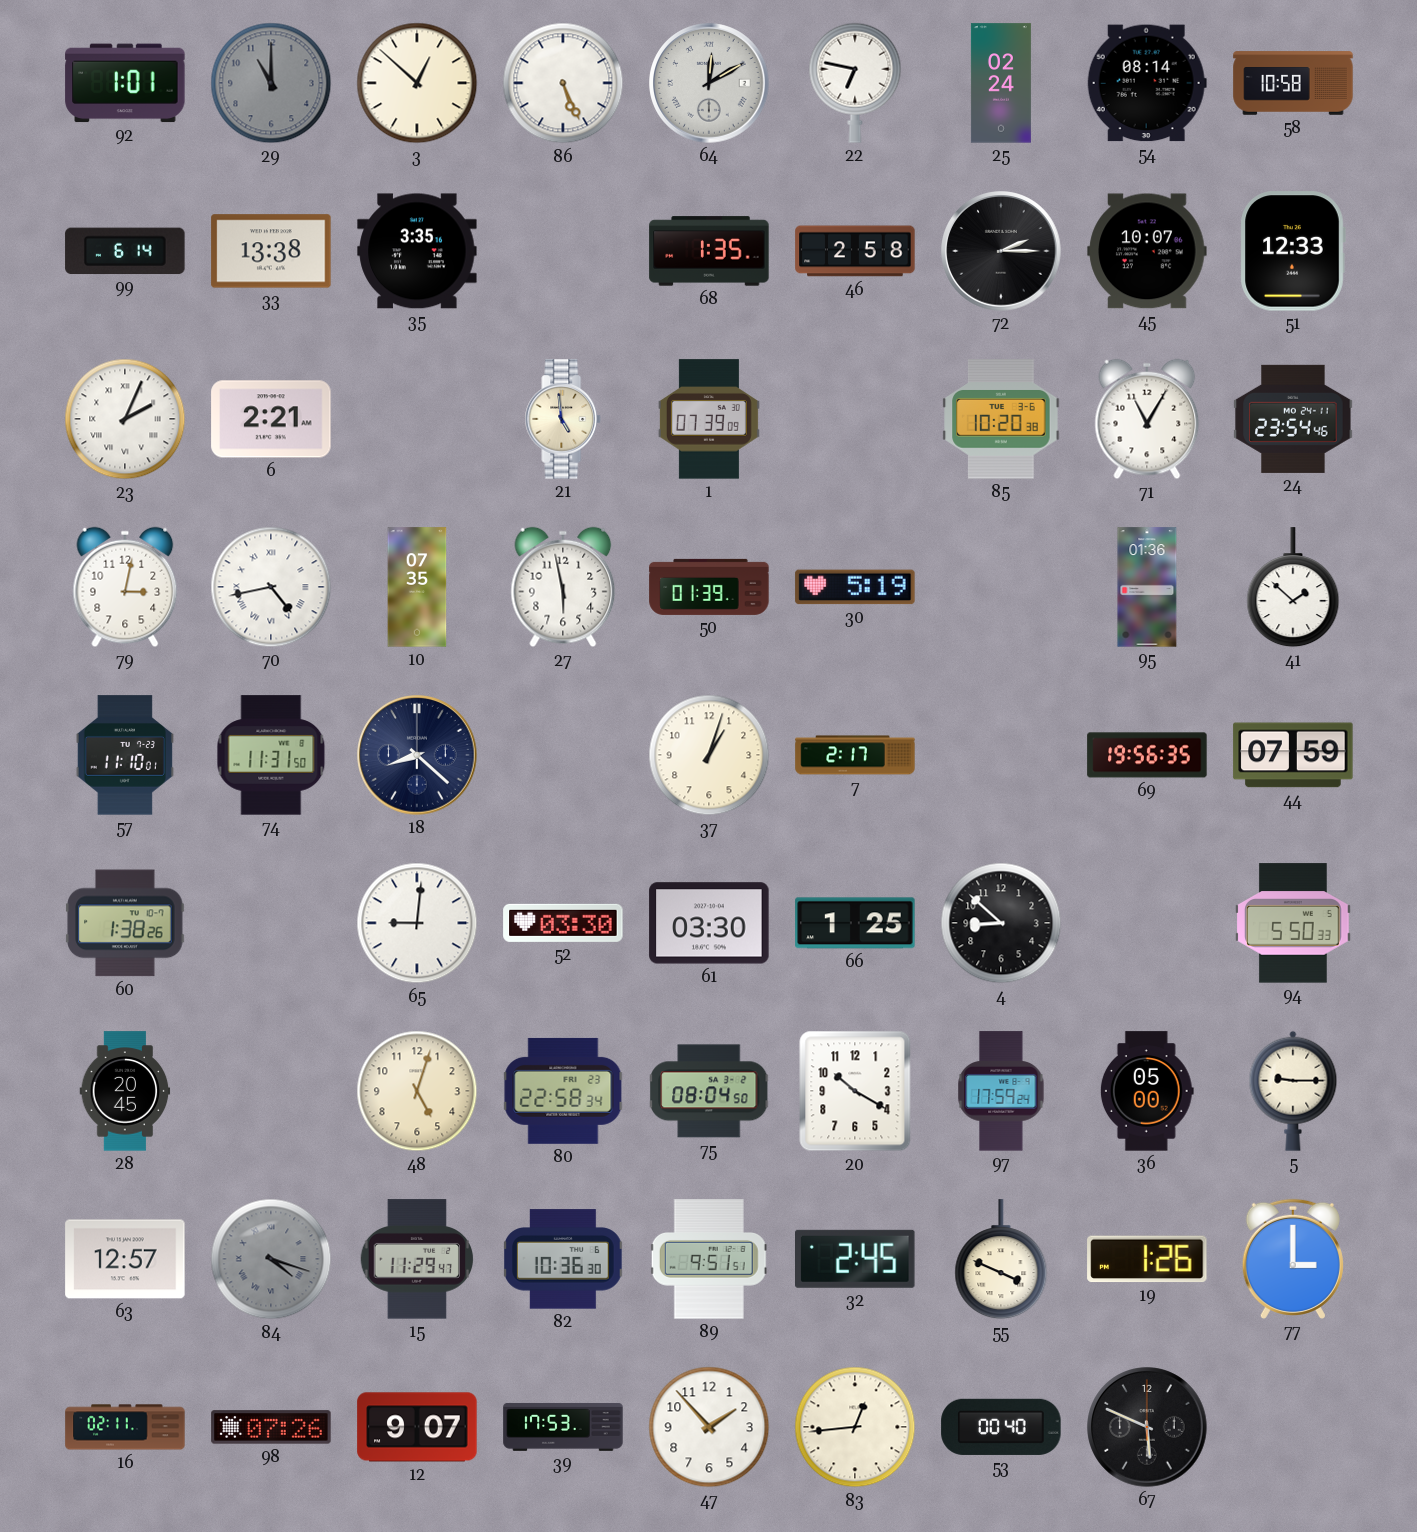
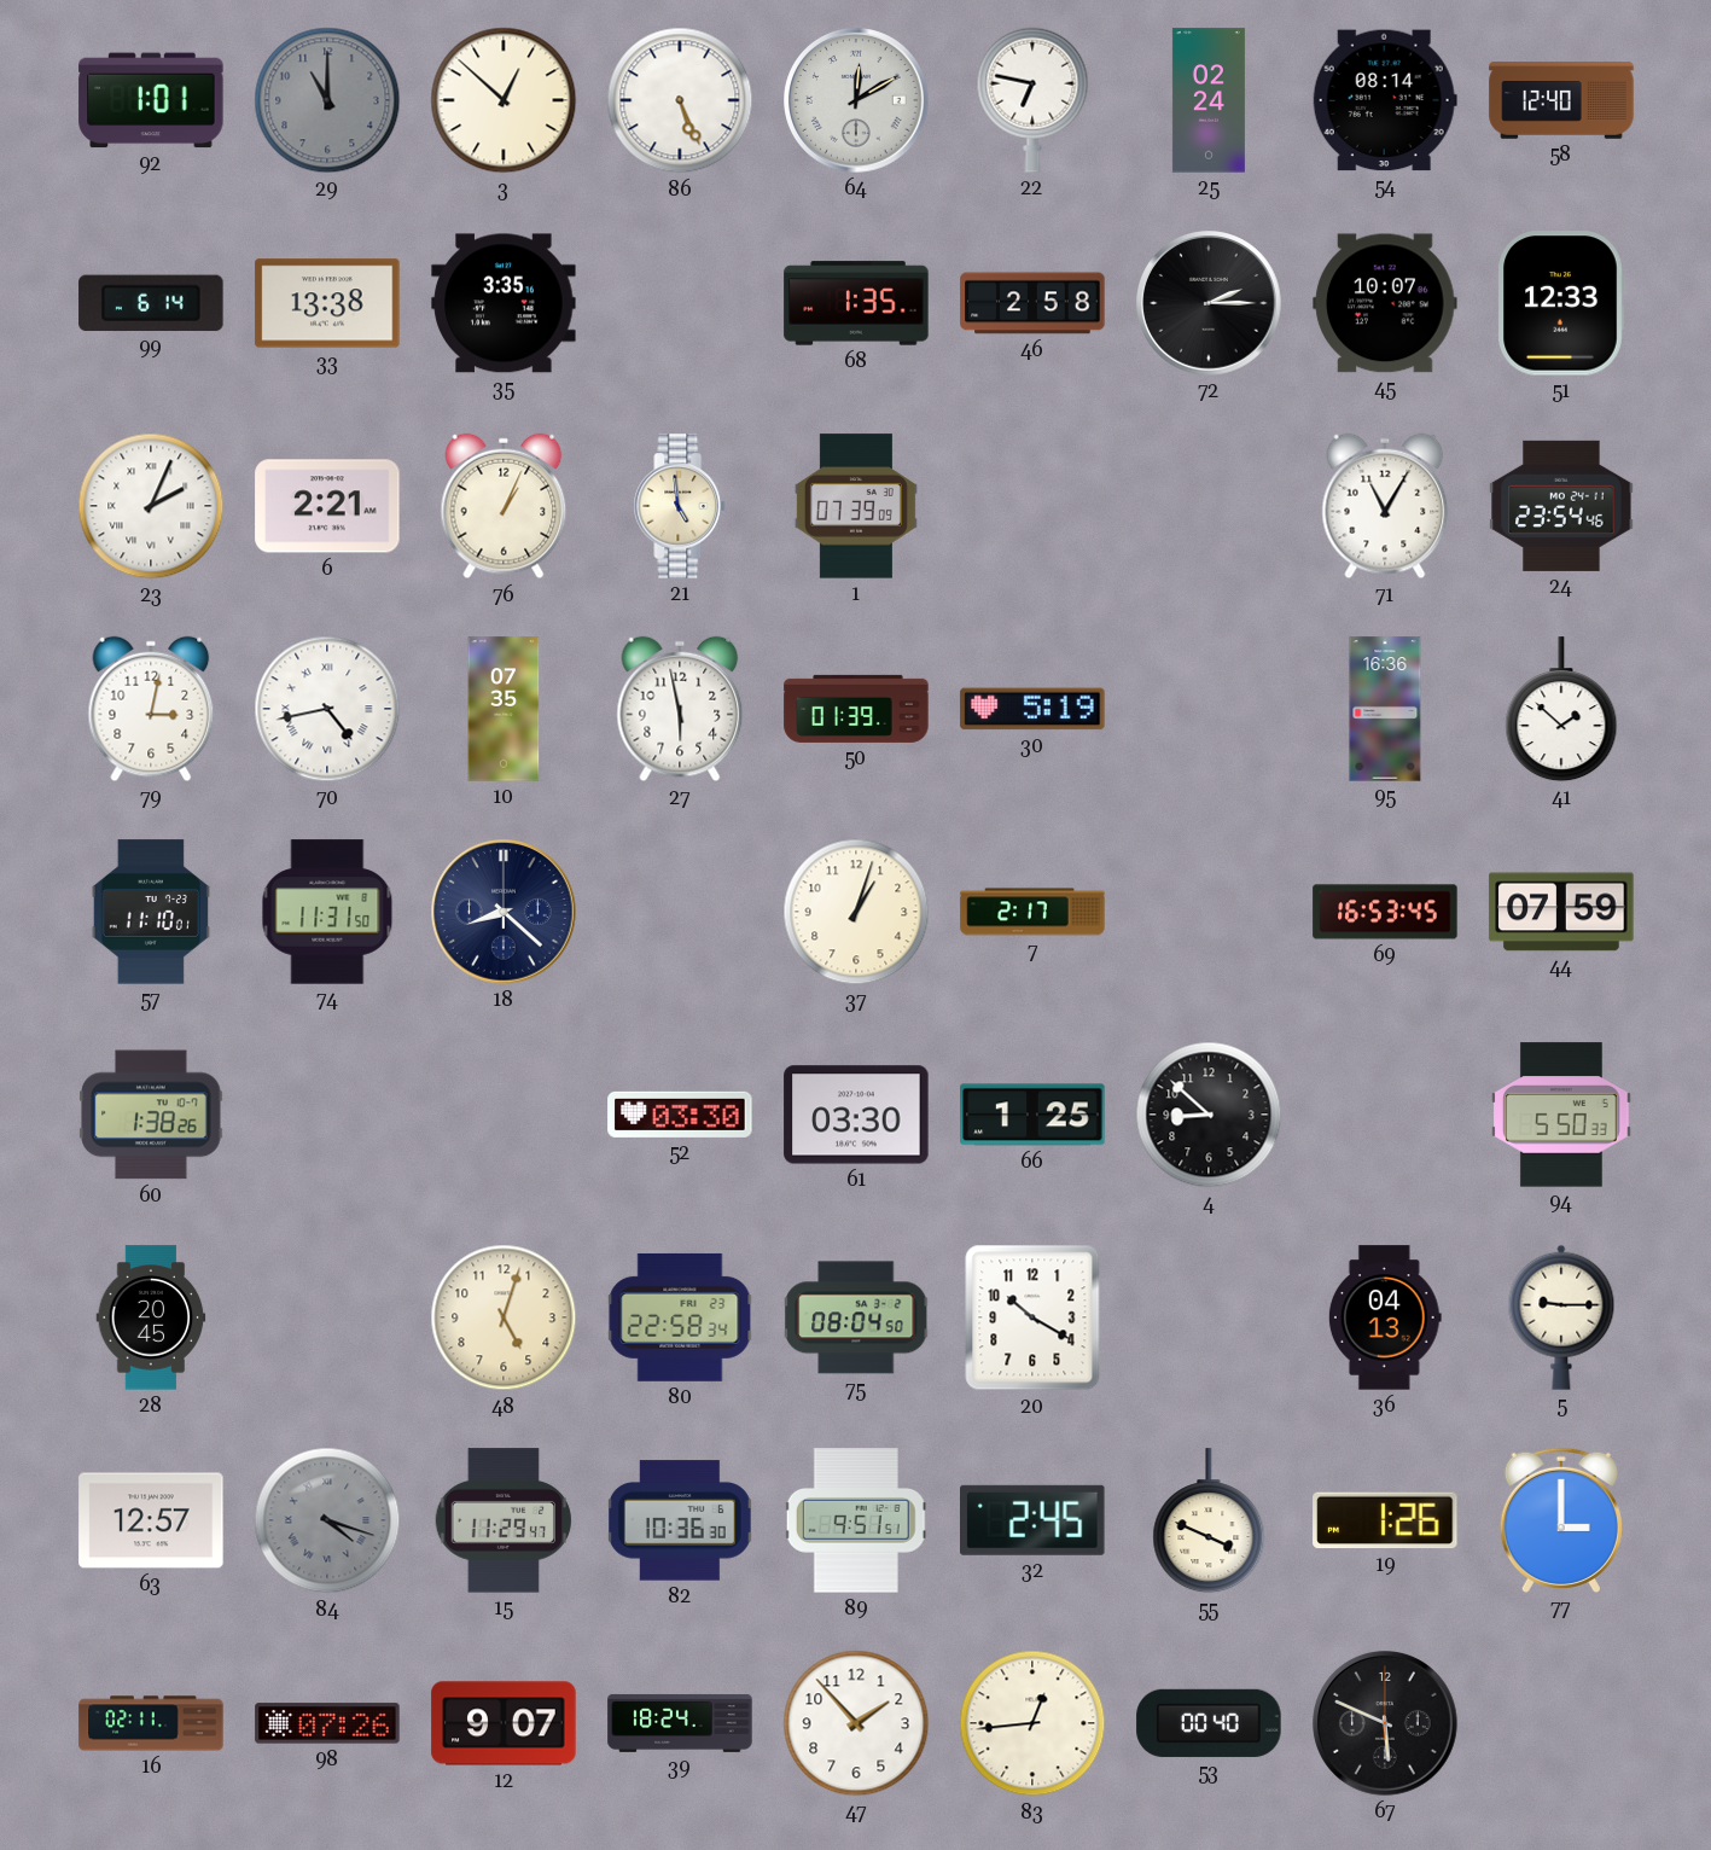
58: 10:58 -> 12:40 (1561, 100)
76: none -> 1:04 (504, 506)
85: 10:20 -> none (1001, 419)
95: 01:36 -> 16:36 (1385, 709)
69: 19:56 -> 16:53 (1385, 912)
65: 9:01 -> none (417, 923)
97: 17:59 -> none (1001, 1091)
36: 05:00 -> 04:13 (1385, 1317)
39: 17:53 -> 18:24 (680, 1723)
